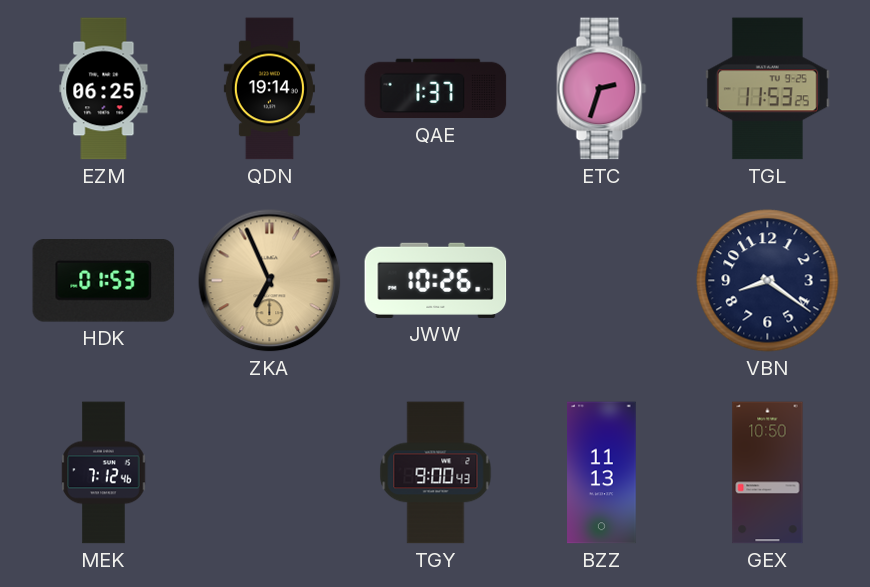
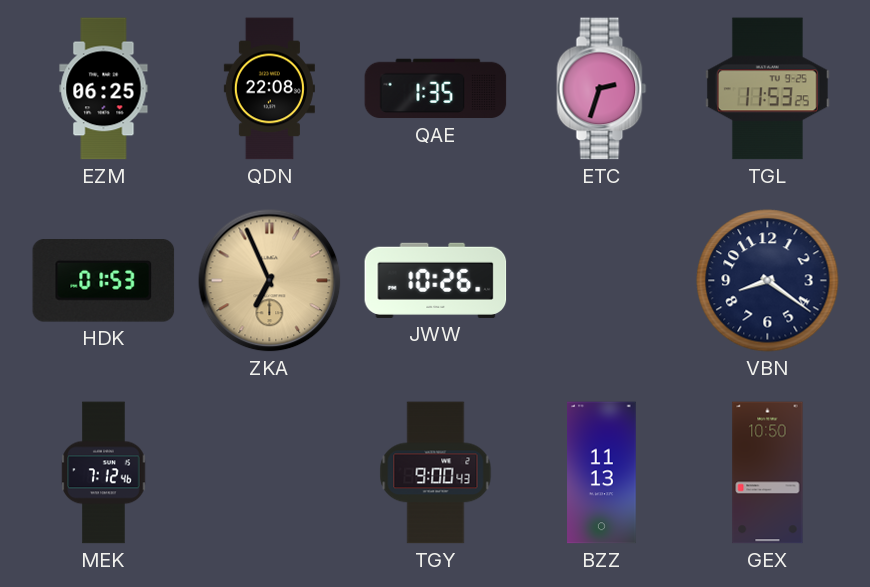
QDN: 19:14 -> 22:08 (269, 89)
QAE: 1:37 -> 1:35 (436, 89)
